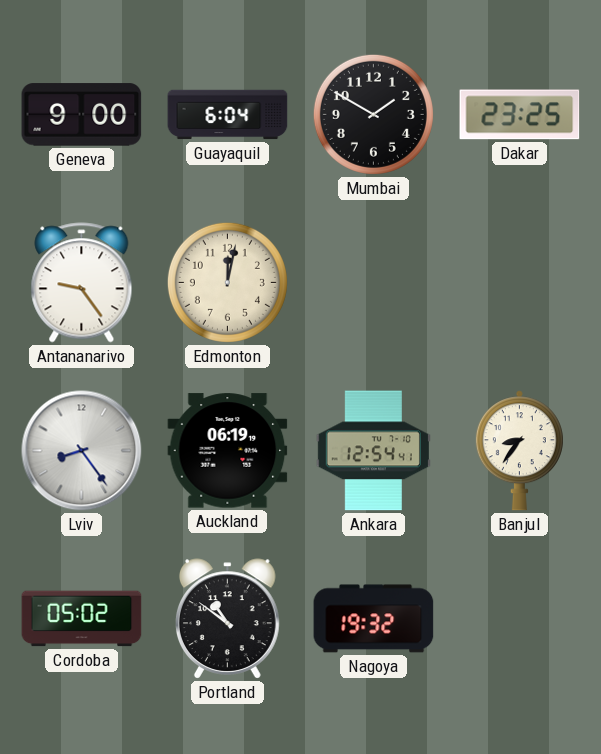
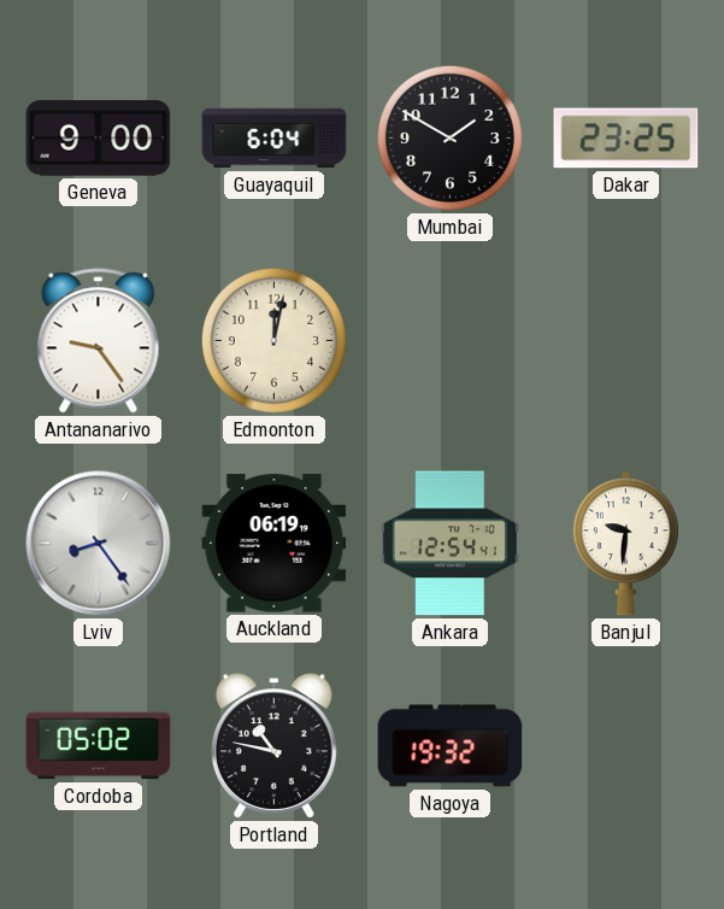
Banjul: 8:36 -> 9:31 (625, 544)
Portland: 10:51 -> 10:47 (273, 746)
